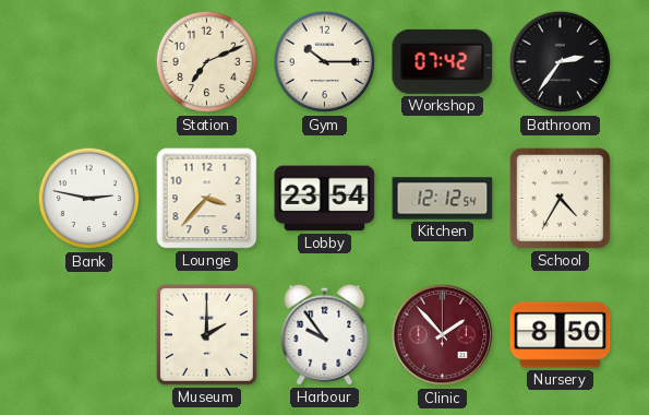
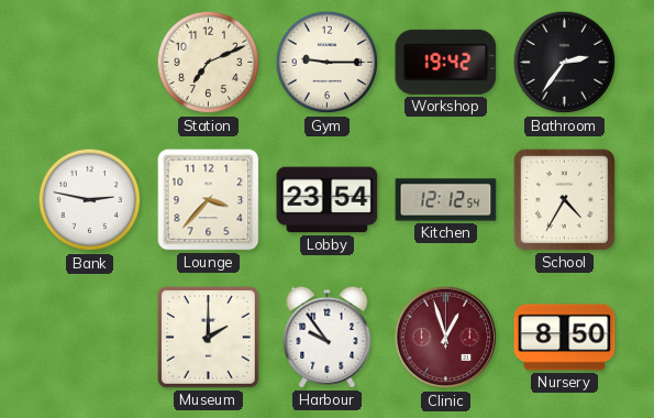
Gym: 10:15 -> 9:15 (328, 63)
Workshop: 07:42 -> 19:42 (446, 62)
Clinic: 1:53 -> 12:57 (446, 338)
